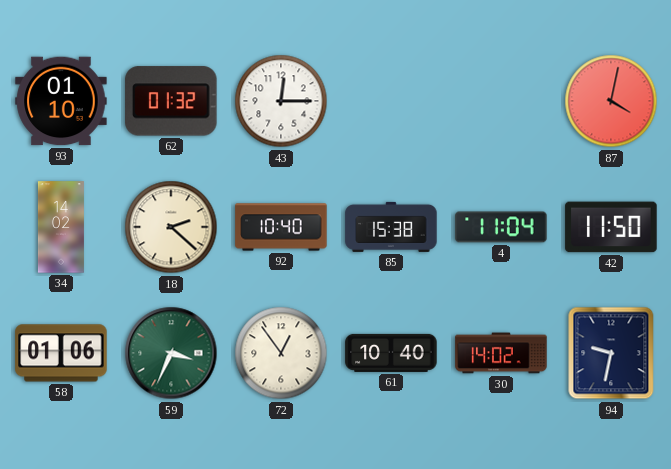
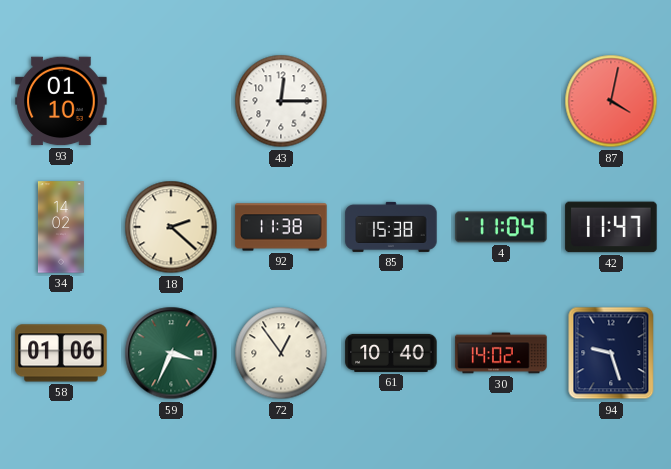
62: 01:32 -> none (171, 101)
92: 10:40 -> 11:38 (281, 227)
42: 11:50 -> 11:47 (611, 227)
94: 9:32 -> 9:27 (611, 353)
